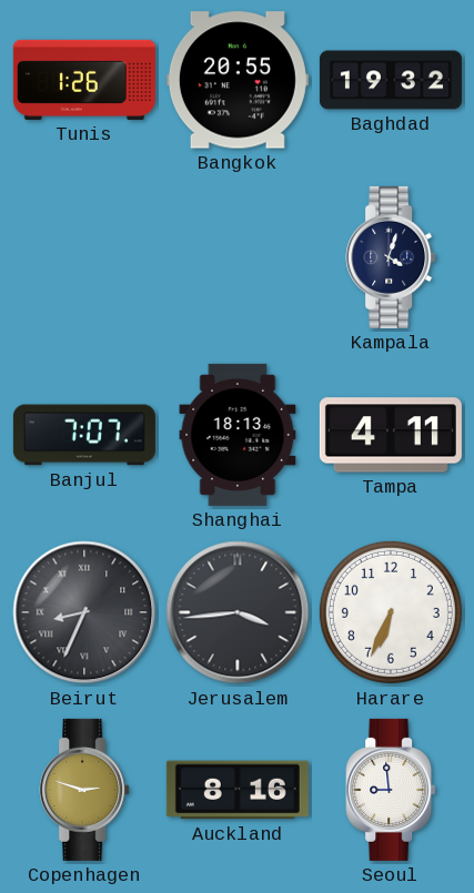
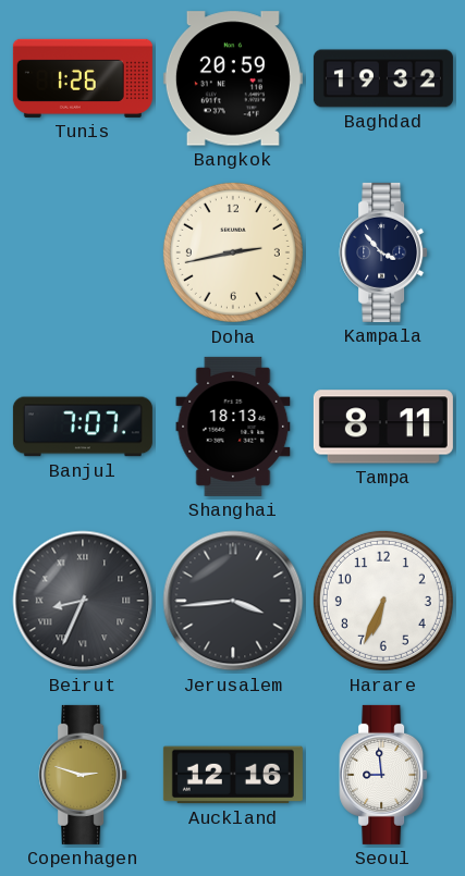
Bangkok: 20:55 -> 20:59 (233, 78)
Doha: none -> 2:43 (233, 252)
Kampala: 4:03 -> 3:53 (383, 252)
Tampa: 4:11 -> 8:11 (383, 427)
Auckland: 8:16 -> 12:16 (233, 775)
